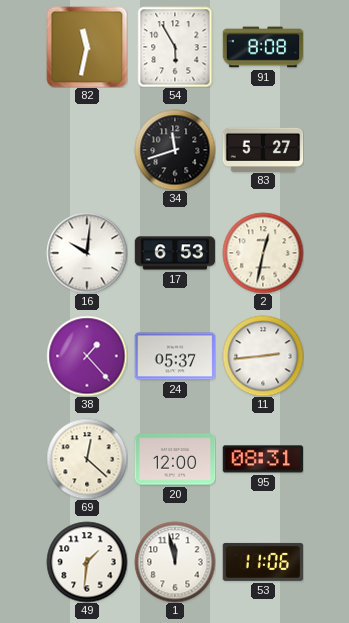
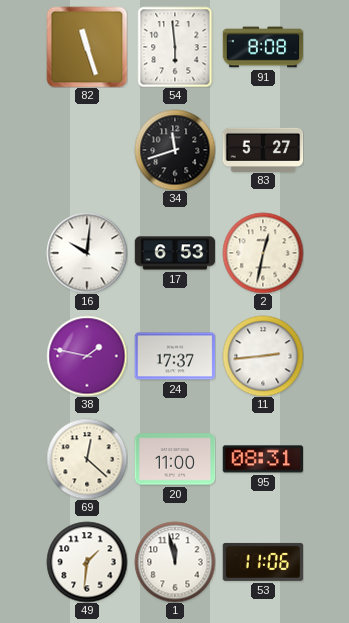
82: 11:32 -> 11:27 (87, 47)
54: 5:55 -> 5:59 (175, 47)
38: 1:23 -> 1:47 (87, 356)
24: 05:37 -> 17:37 (175, 356)
20: 12:00 -> 11:00 (175, 459)
